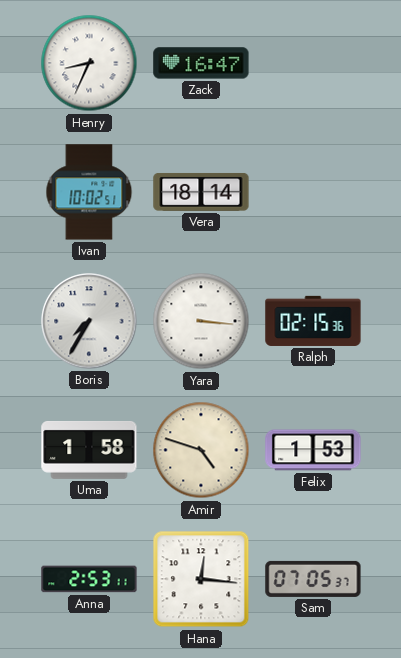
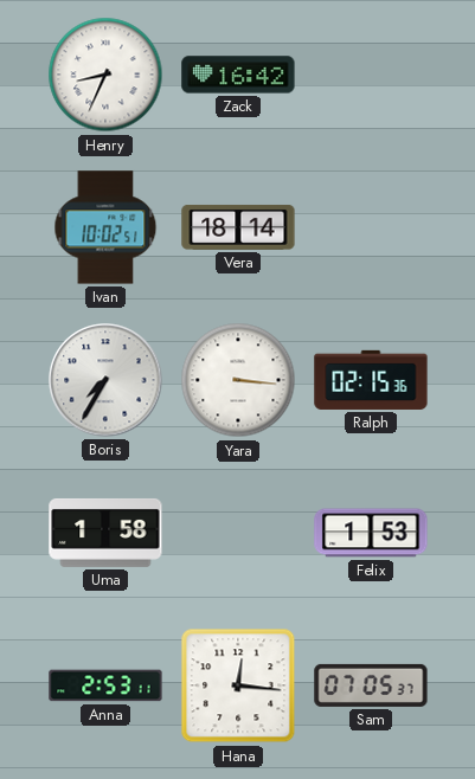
Zack: 16:47 -> 16:42 (238, 75)
Amir: 4:48 -> none (201, 450)
